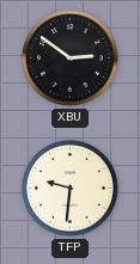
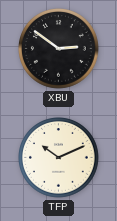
TFP: 9:31 -> 10:11 (59, 158)
